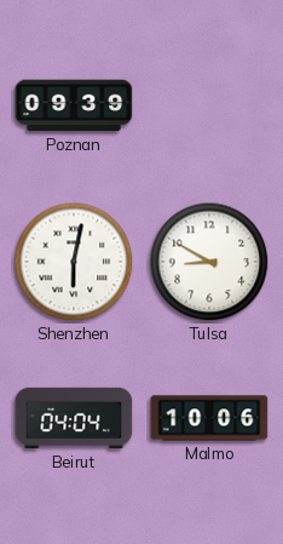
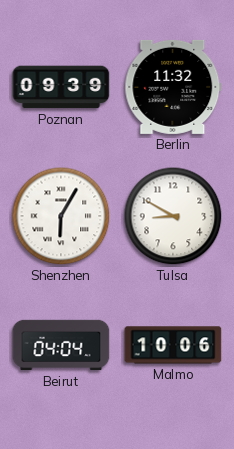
Berlin: none -> 11:32 (173, 87)
Shenzhen: 6:02 -> 6:05 (61, 216)
